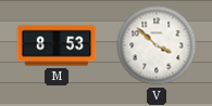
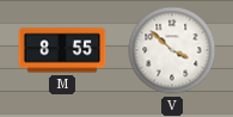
M: 8:53 -> 8:55 (62, 50)
